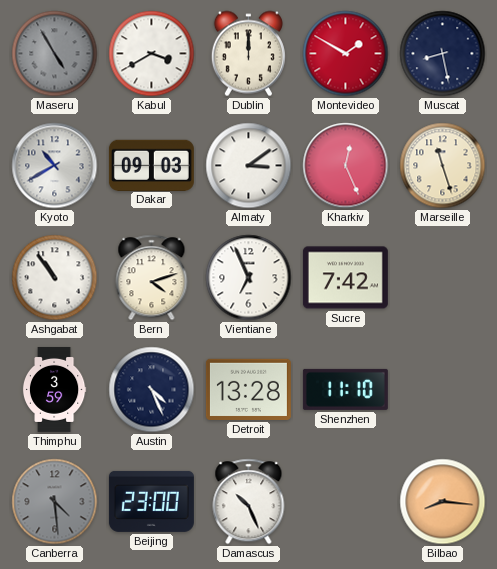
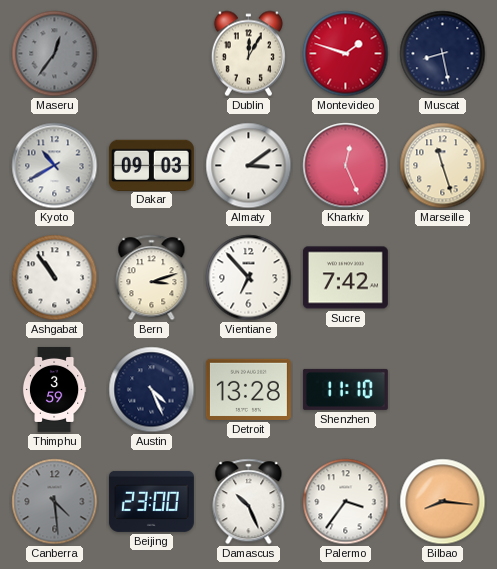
Maseru: 4:55 -> 12:36 (55, 54)
Kabul: 3:40 -> none (152, 54)
Dublin: 12:00 -> 12:05 (248, 54)
Montevideo: 1:50 -> 1:48 (346, 54)
Bern: 4:12 -> 3:12 (152, 278)
Vientiane: 6:56 -> 6:53 (249, 278)
Palermo: none -> 3:36 (346, 502)
